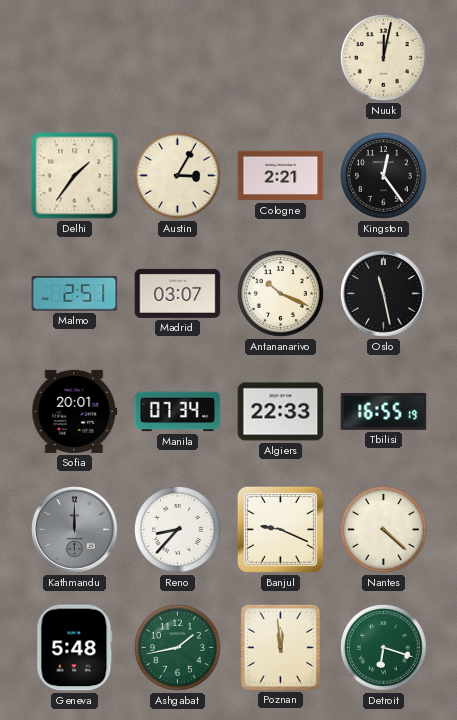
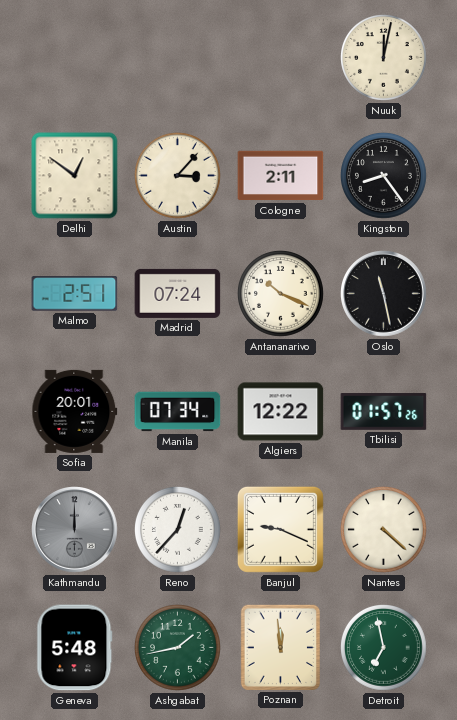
Delhi: 1:36 -> 12:51 (75, 176)
Austin: 3:05 -> 3:07 (178, 176)
Cologne: 2:21 -> 2:11 (281, 176)
Kingston: 12:24 -> 8:24 (384, 176)
Madrid: 03:07 -> 07:24 (178, 293)
Algiers: 22:33 -> 12:22 (281, 412)
Tbilisi: 16:55 -> 01:57 (384, 412)
Reno: 8:37 -> 12:37 (178, 530)
Detroit: 6:18 -> 6:58 (384, 648)
